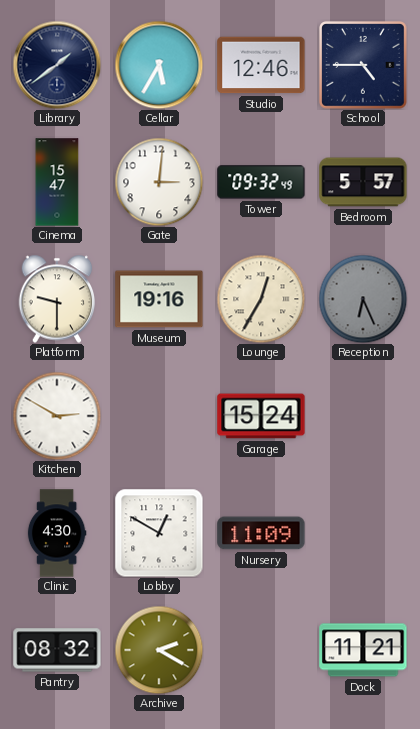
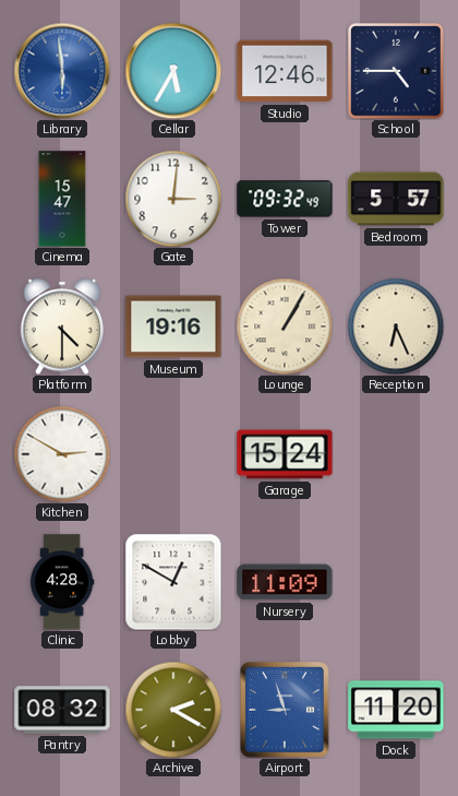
Library: 1:39 -> 5:59 (62, 71)
Library dial: navy -> blue (62, 71)
Platform: 9:30 -> 4:30 (62, 326)
Lounge: 12:35 -> 1:05 (285, 326)
Reception dial: grey -> cream (396, 326)
Clinic: 4:30 -> 4:28 (62, 582)
Airport: none -> 8:57 (286, 710)
Dock: 11:21 -> 11:20 (396, 710)
